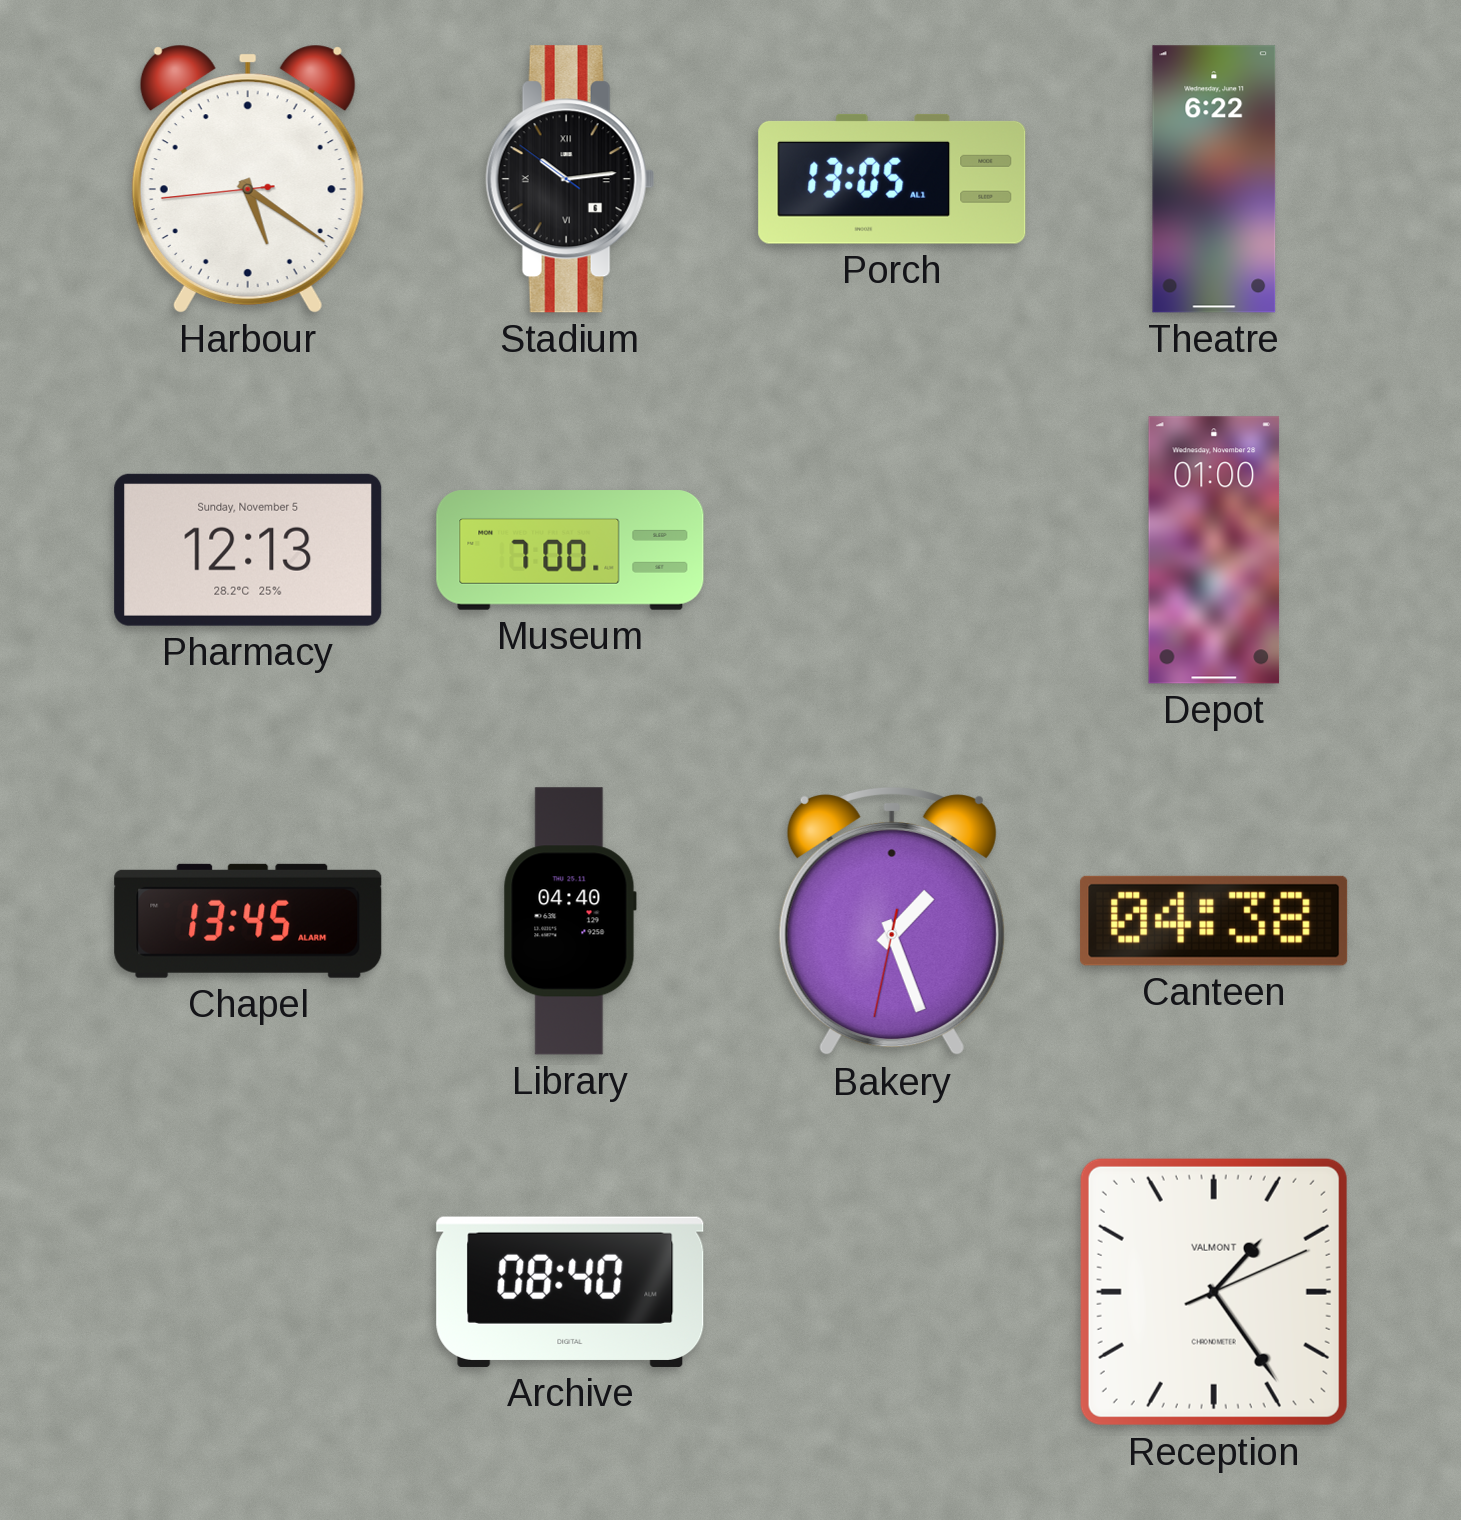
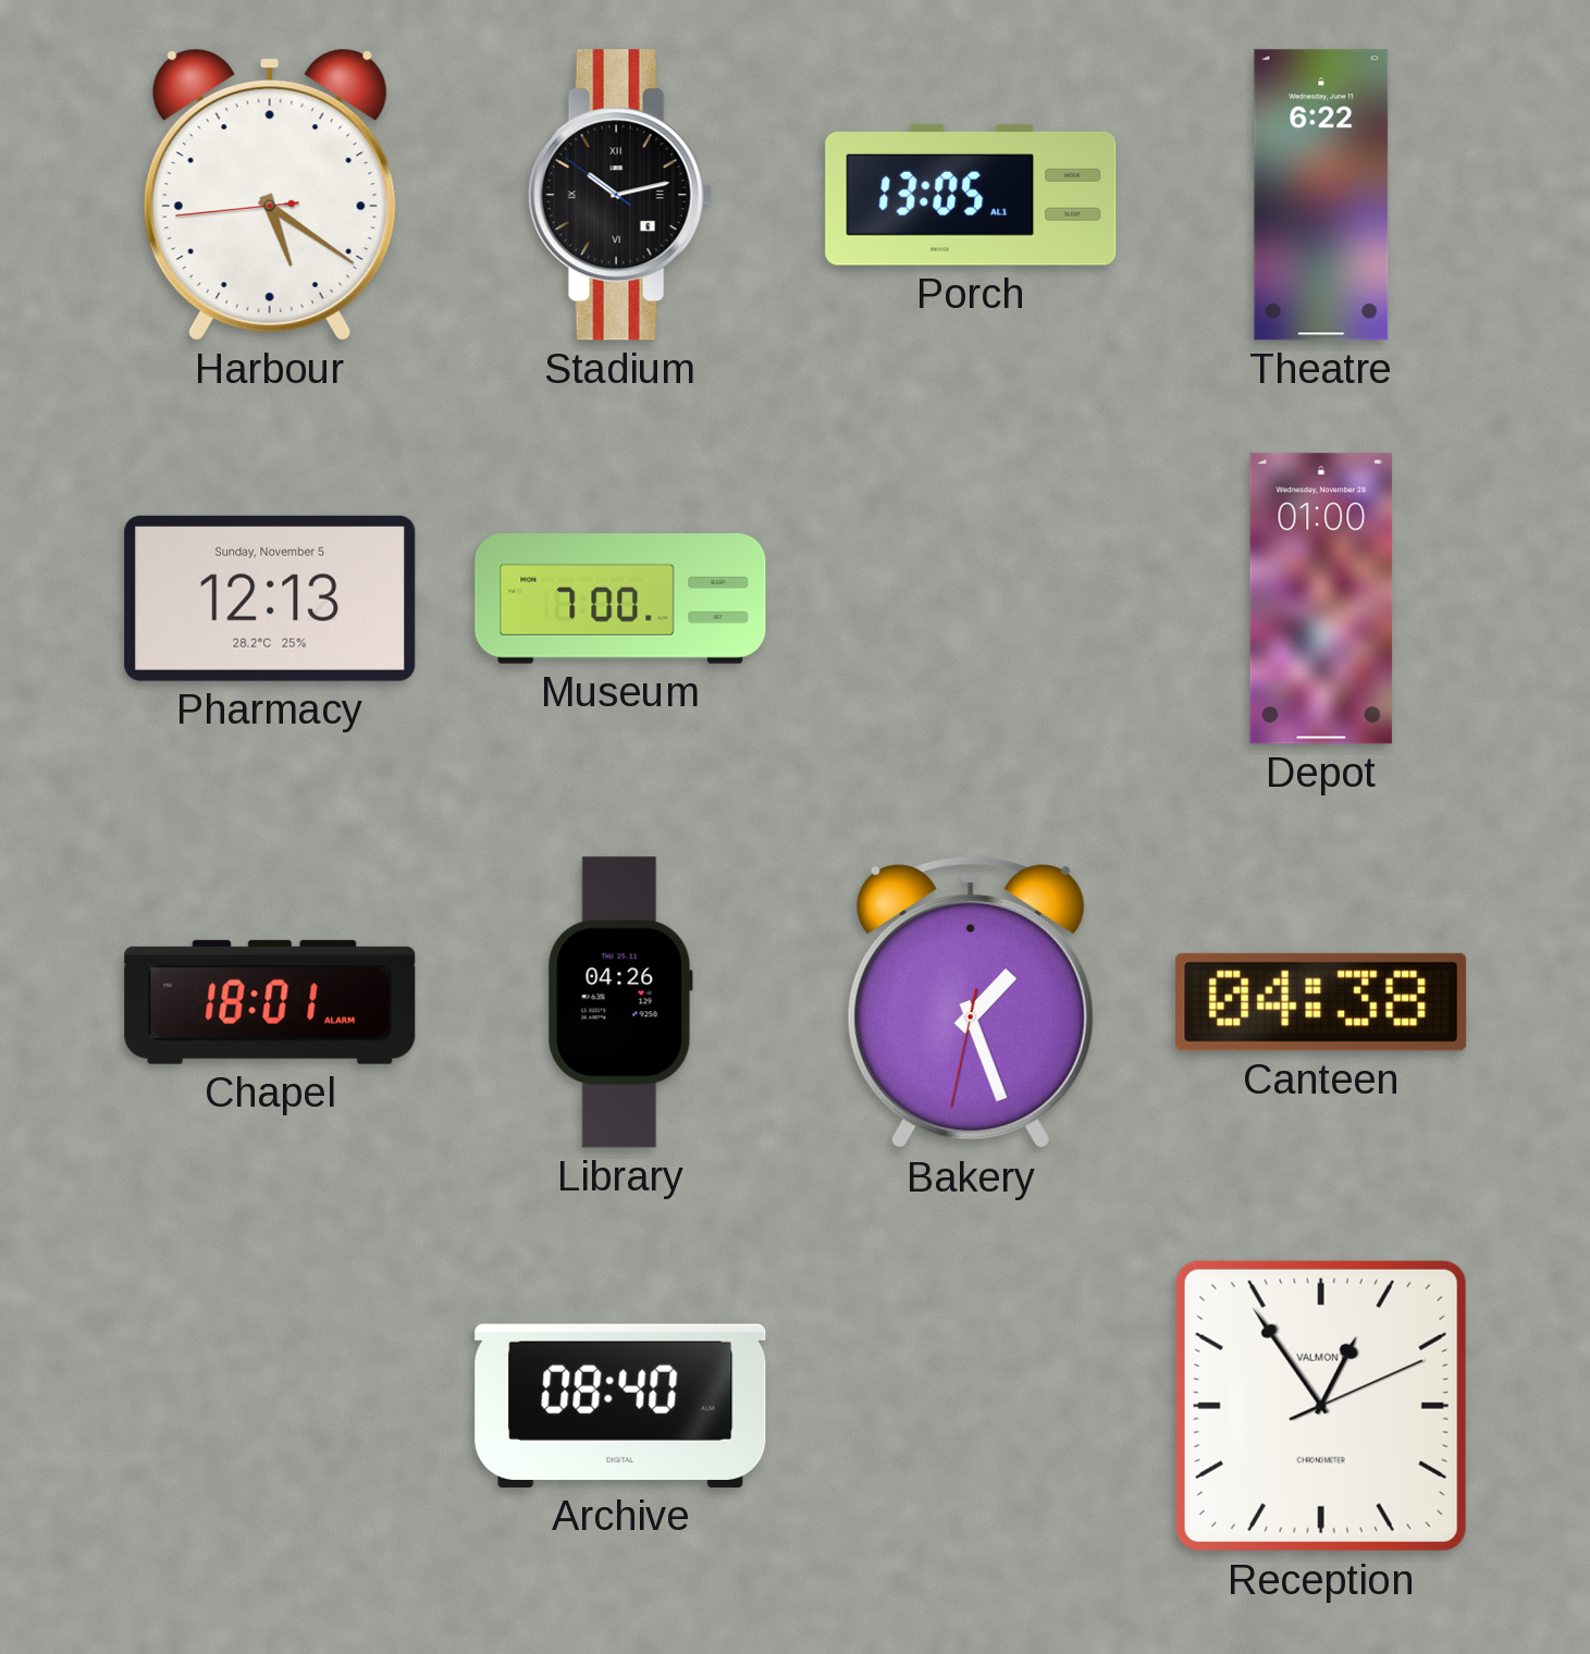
Stadium: 10:13 -> 10:12 (620, 195)
Chapel: 13:45 -> 18:01 (270, 1002)
Library: 04:40 -> 04:26 (620, 1002)
Reception: 1:24 -> 12:54 (1321, 1406)
